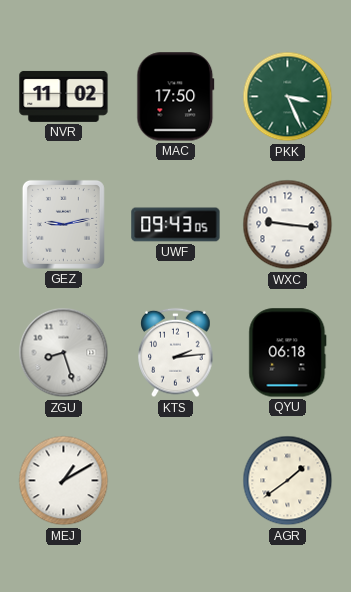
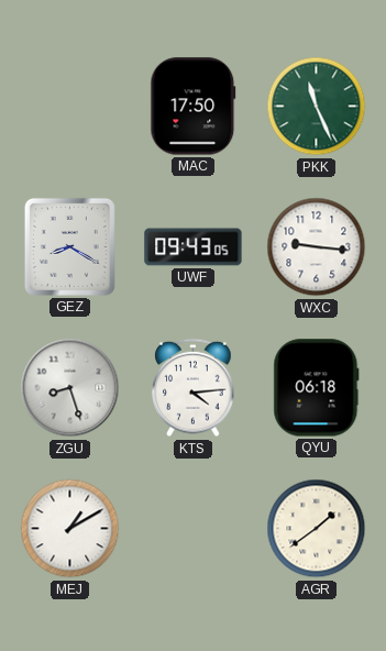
NVR: 11:02 -> none (64, 96)
PKK: 3:26 -> 11:26 (317, 107)
GEZ: 9:13 -> 8:20 (69, 246)
KTS: 2:14 -> 4:14 (194, 388)
